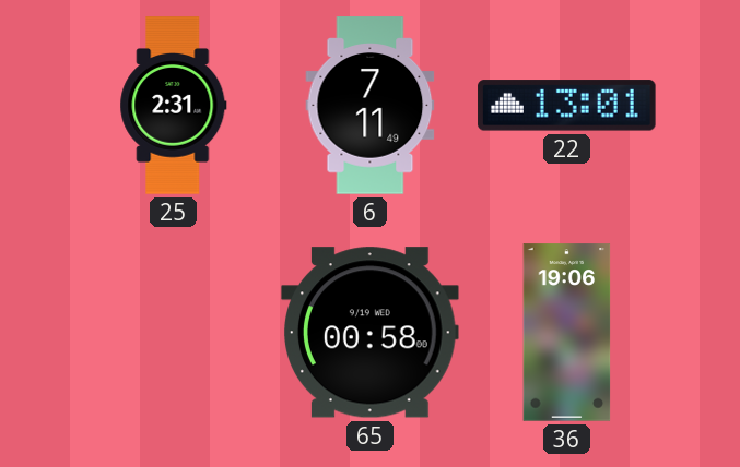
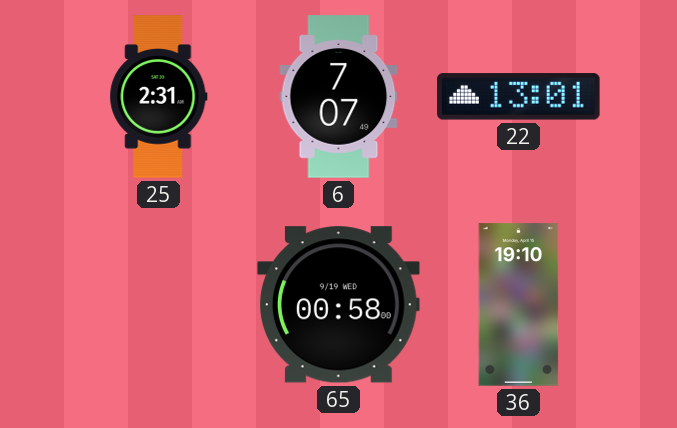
6: 7:11 -> 7:07 (339, 97)
36: 19:06 -> 19:10 (519, 305)
